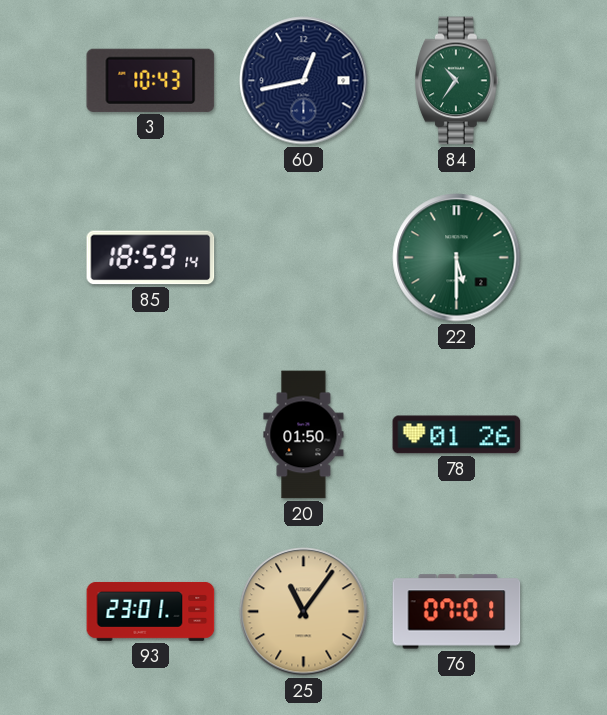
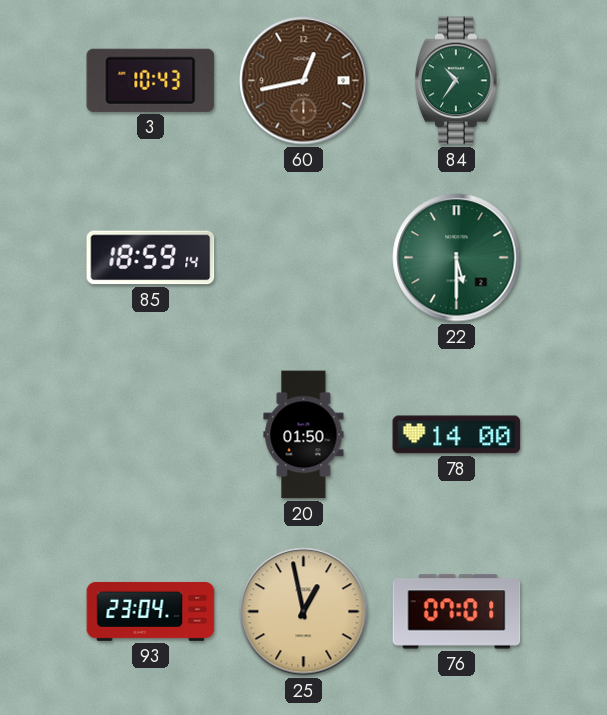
60 dial: navy -> brown (304, 81)
78: 01:26 -> 14:00 (457, 435)
93: 23:01 -> 23:04 (151, 611)
25: 11:06 -> 12:58 (304, 612)
